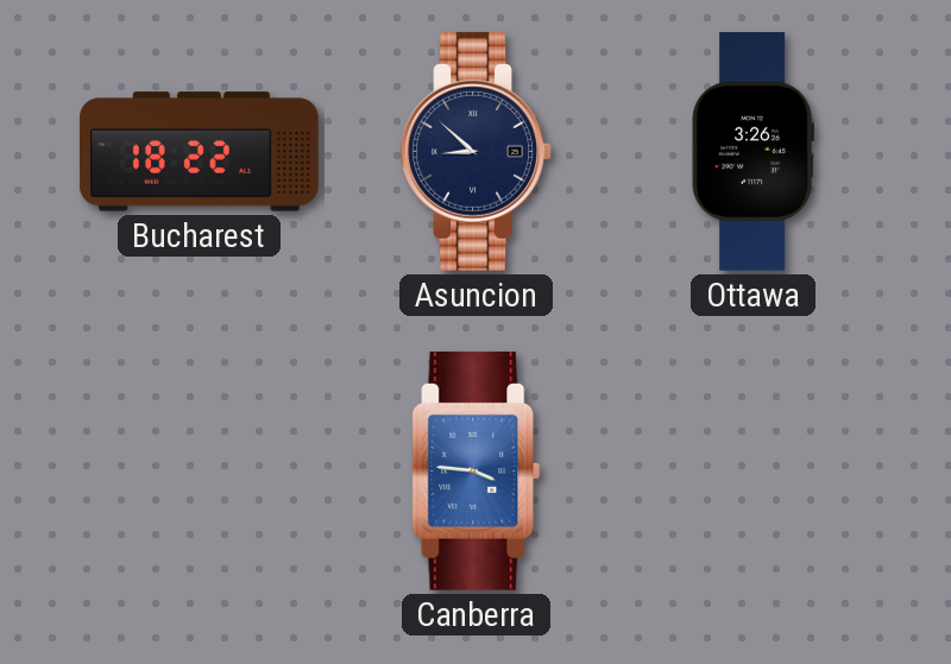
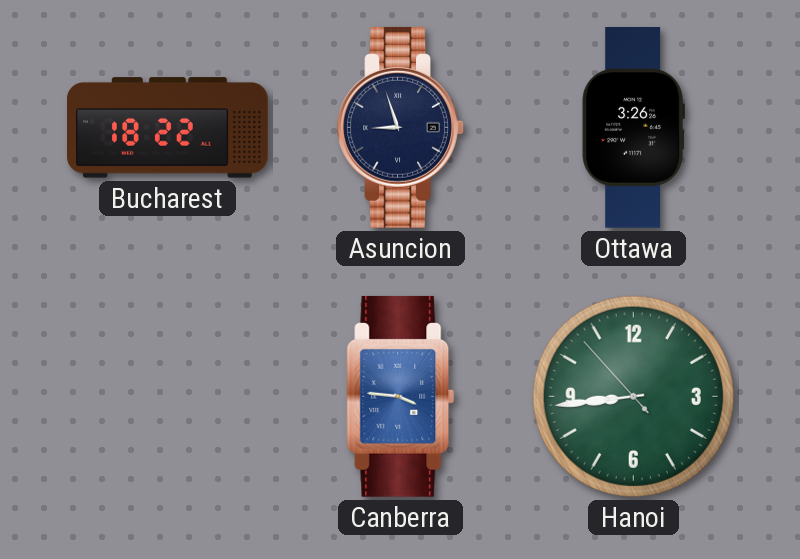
Asuncion: 8:52 -> 8:57 (401, 127)
Hanoi: none -> 8:43 (633, 396)
